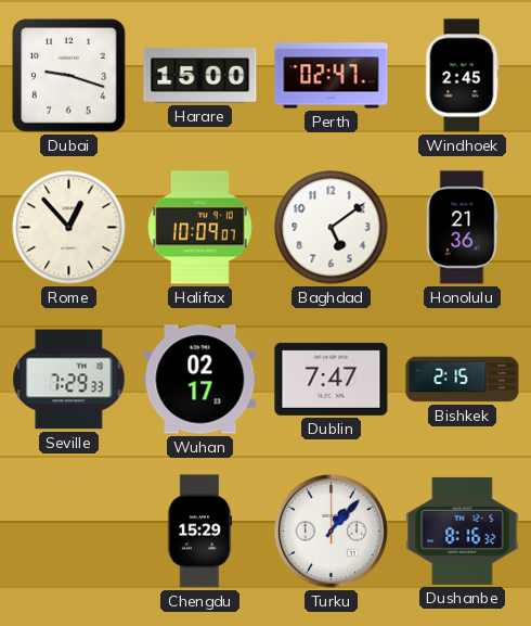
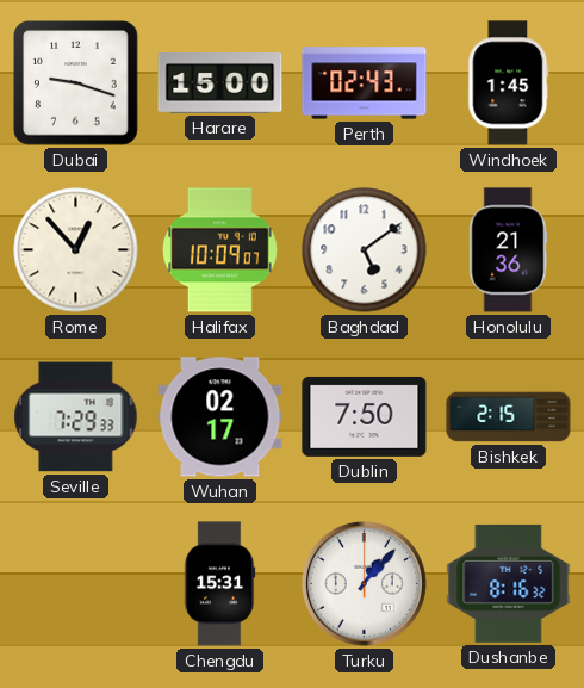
Perth: 02:47 -> 02:43 (365, 83)
Windhoek: 2:45 -> 1:45 (509, 83)
Dublin: 7:47 -> 7:50 (365, 416)
Chengdu: 15:29 -> 15:31 (219, 584)
